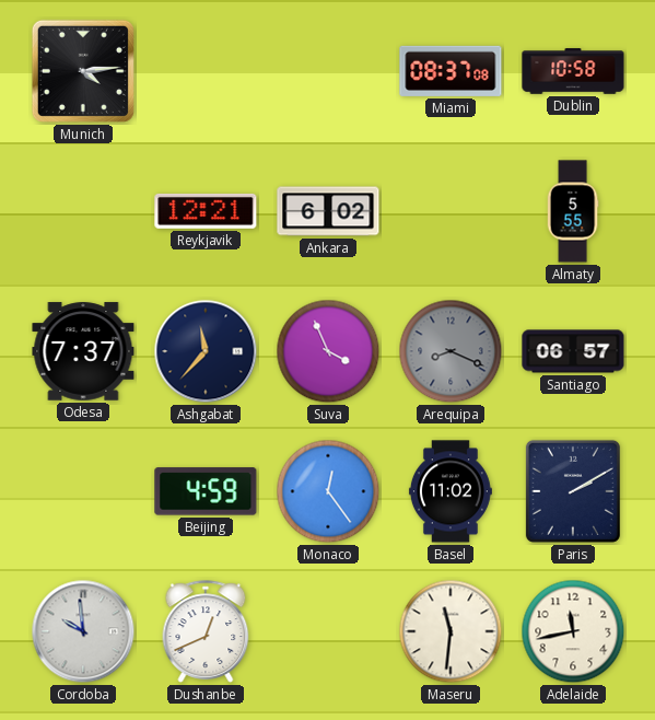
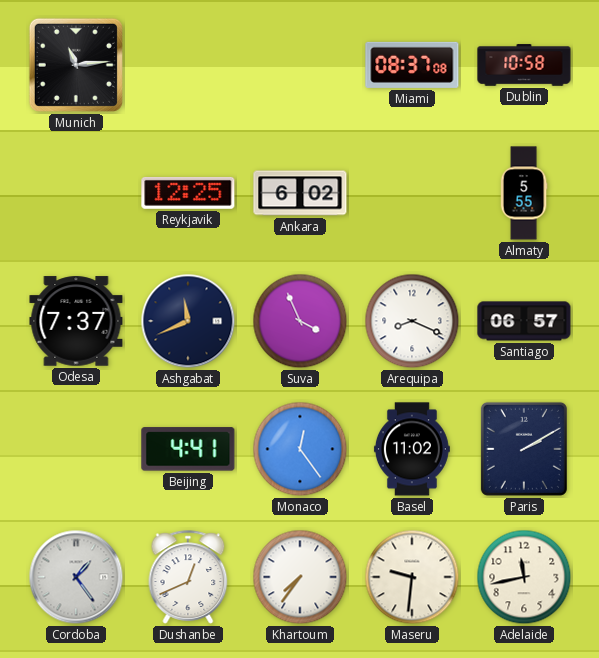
Munich: 4:14 -> 11:14 (76, 65)
Reykjavik: 12:21 -> 12:25 (188, 193)
Ashgabat: 11:37 -> 11:41 (188, 321)
Arequipa dial: grey -> white (412, 321)
Beijing: 4:59 -> 4:41 (188, 449)
Cordoba: 9:59 -> 1:24 (76, 577)
Khartoum: none -> 7:36 (300, 577)
Maseru: 11:31 -> 9:31 (412, 577)
